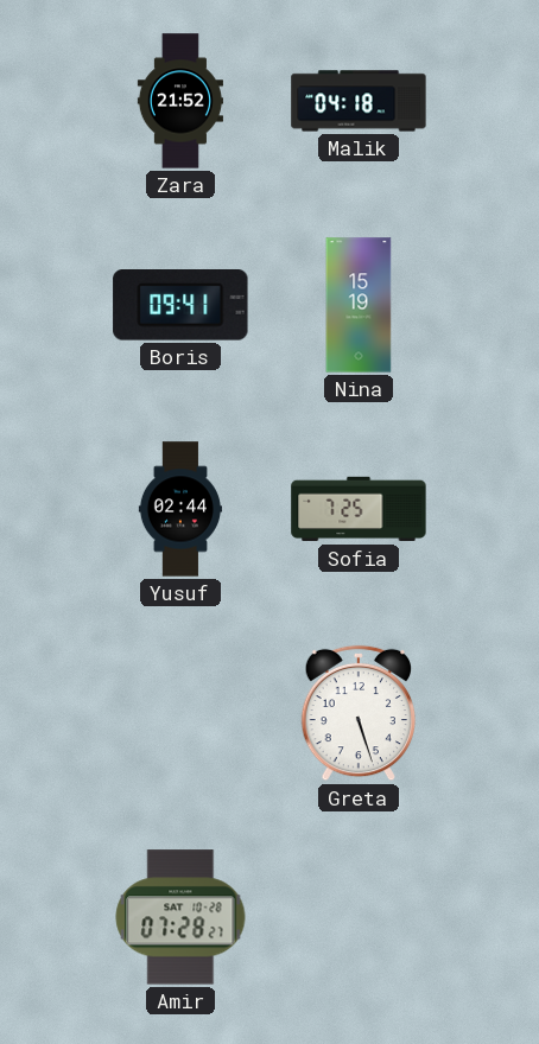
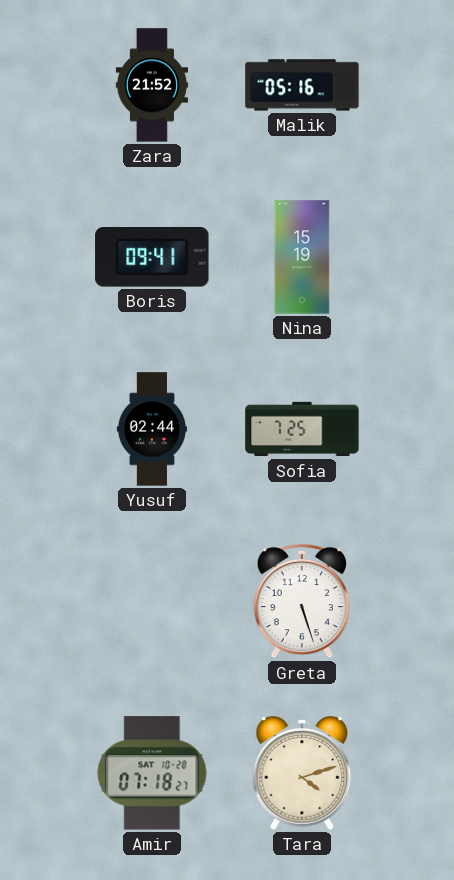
Malik: 04:18 -> 05:16 (302, 85)
Amir: 07:28 -> 07:18 (152, 773)
Tara: none -> 4:12 (302, 774)
